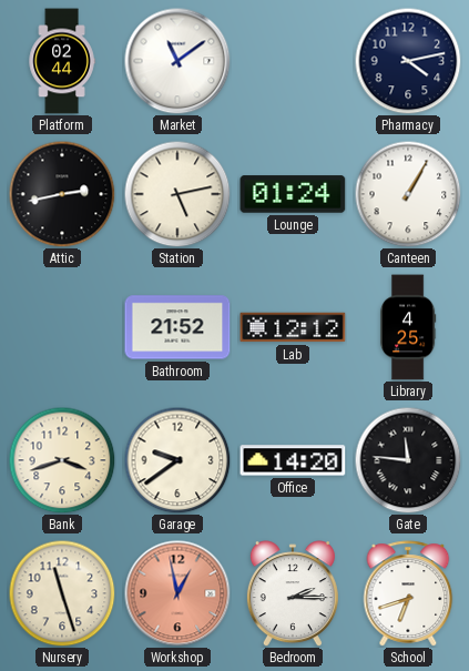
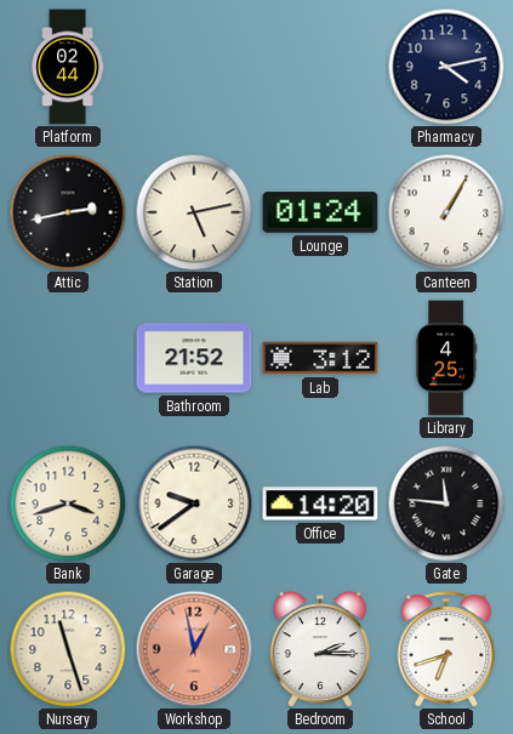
Market: 11:09 -> none (177, 61)
Lab: 12:12 -> 3:12 (320, 358)
